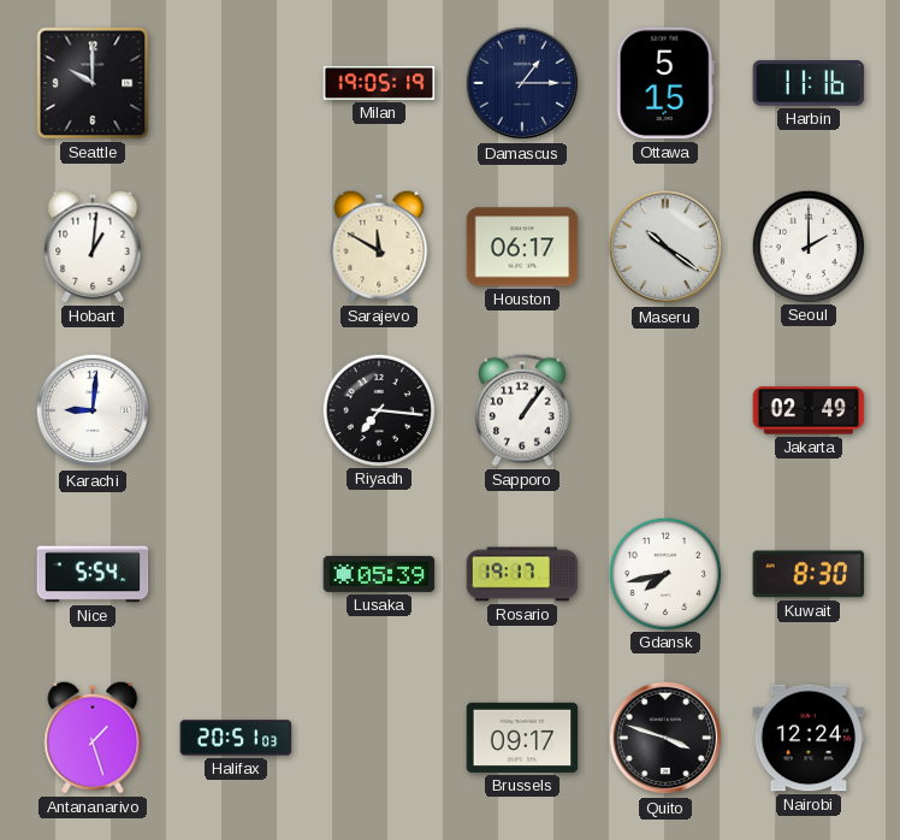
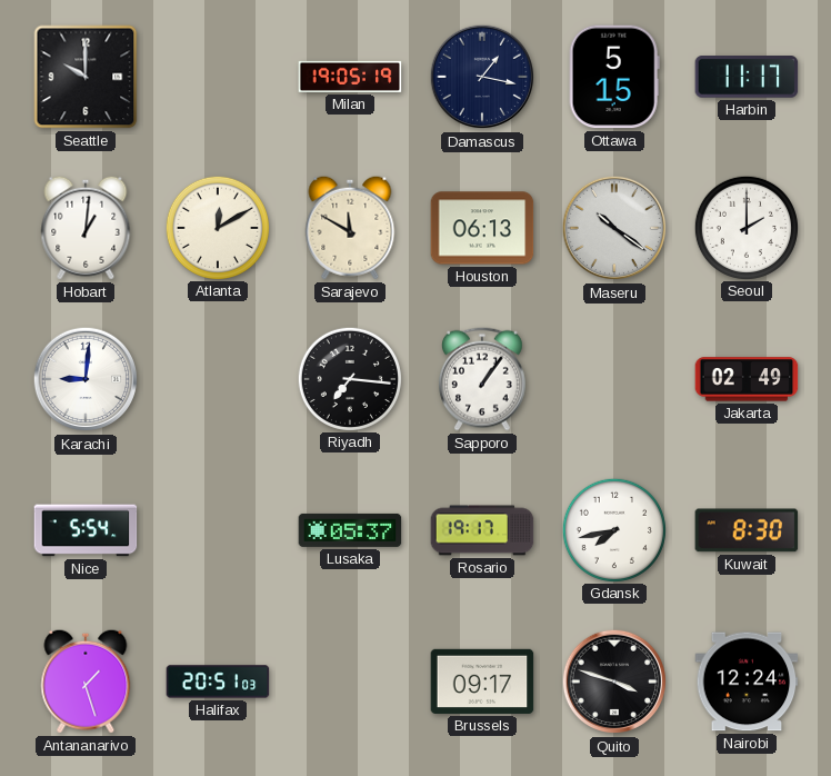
Damascus: 1:15 -> 1:17 (482, 77)
Harbin: 11:16 -> 11:17 (747, 77)
Atlanta: none -> 12:10 (217, 227)
Houston: 06:17 -> 06:13 (482, 228)
Lusaka: 05:39 -> 05:37 (350, 530)
